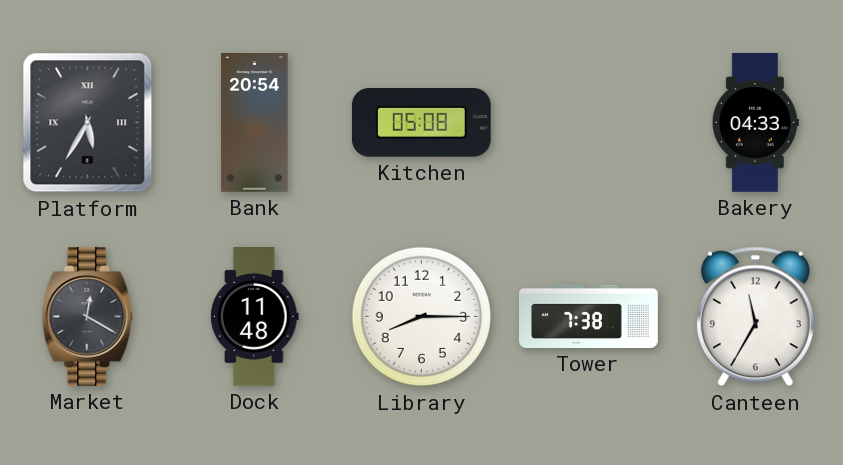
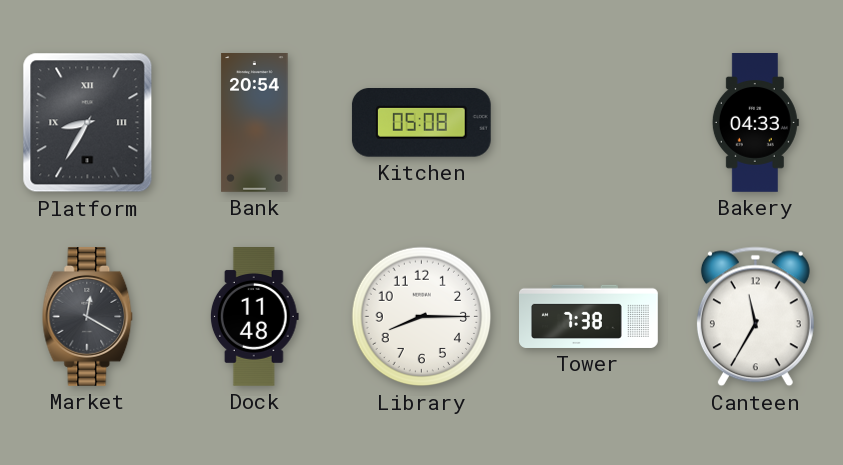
Platform: 5:35 -> 8:35 (88, 123)
